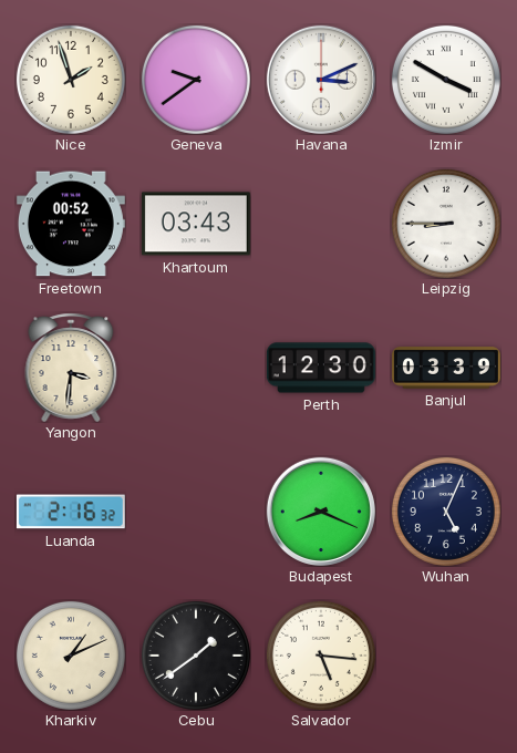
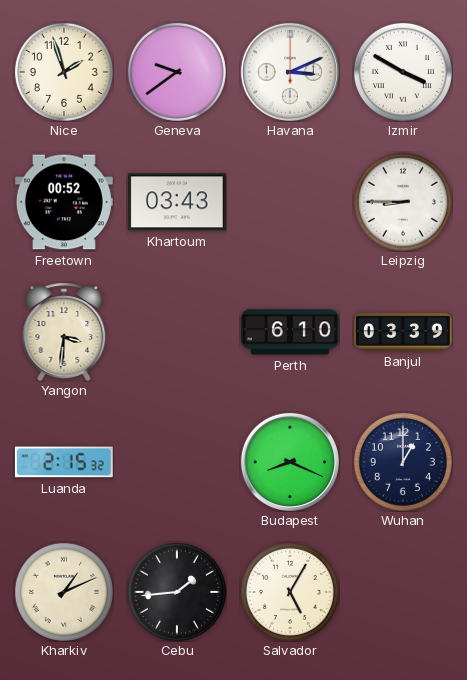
Perth: 12:30 -> 6:10 (290, 332)
Luanda: 2:16 -> 2:15 (64, 462)
Wuhan: 5:04 -> 1:00 (403, 462)
Cebu: 1:39 -> 1:44 (177, 592)
Salvador: 5:16 -> 5:05 (290, 592)
